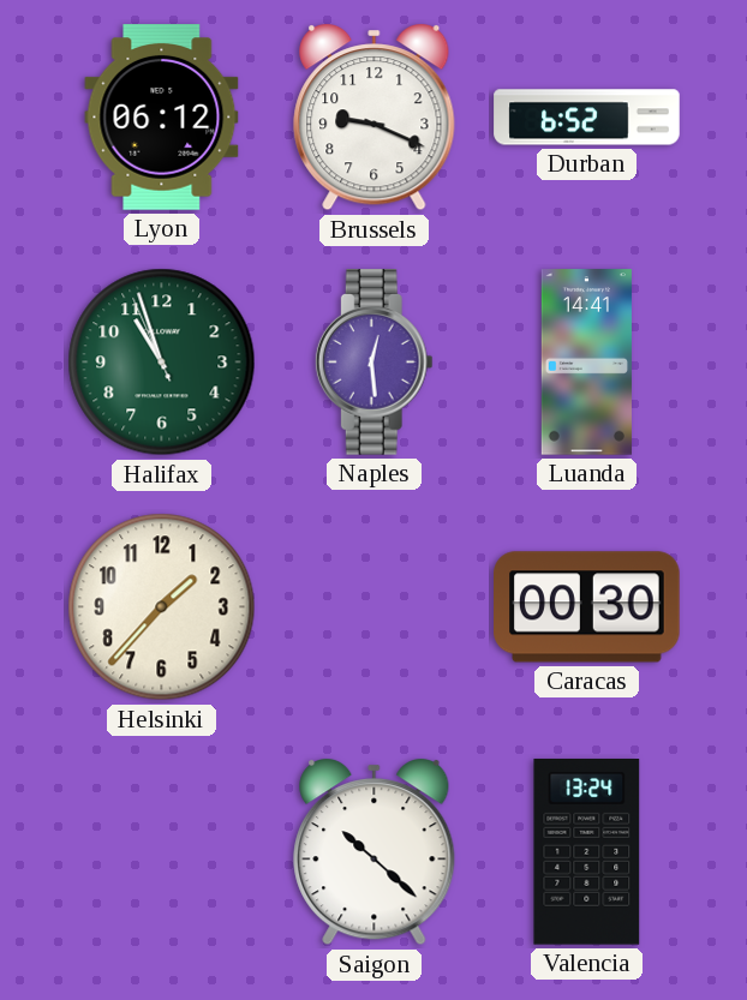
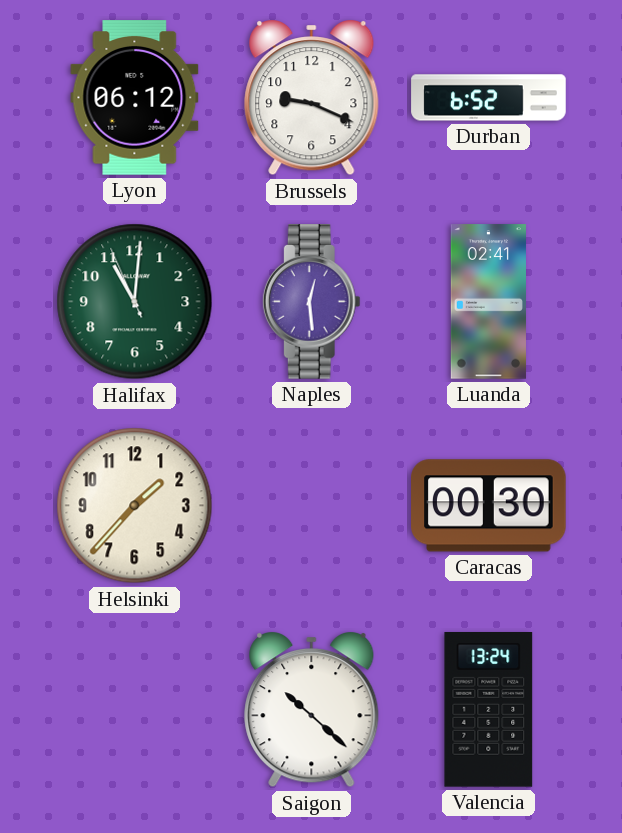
Halifax: 10:56 -> 11:00 (135, 302)
Luanda: 14:41 -> 02:41 (488, 302)
